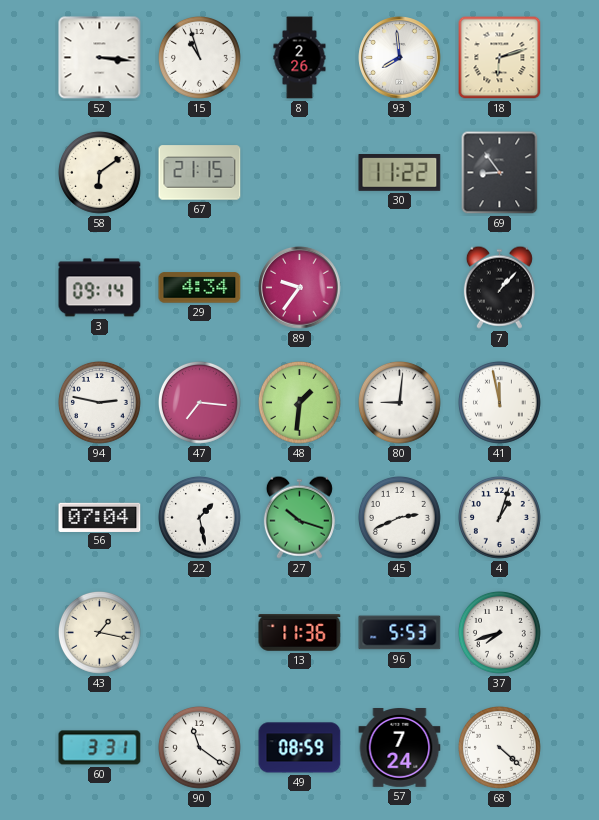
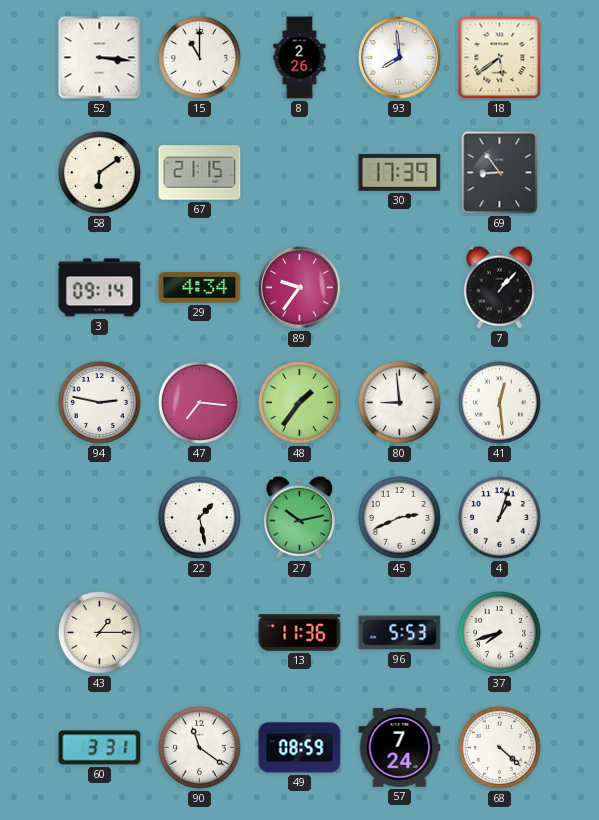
15: 10:57 -> 11:00 (200, 58)
18: 6:12 -> 5:39 (500, 58)
30: 11:22 -> 17:39 (400, 173)
48: 1:31 -> 1:36 (300, 403)
80: 9:01 -> 8:59 (400, 403)
41: 11:58 -> 12:29 (500, 403)
56: 07:04 -> none (100, 517)
27: 10:18 -> 10:13 (299, 517)
43: 1:17 -> 1:15 (100, 633)
